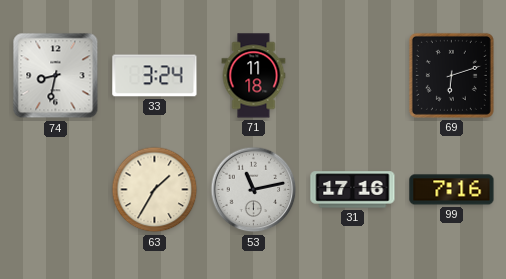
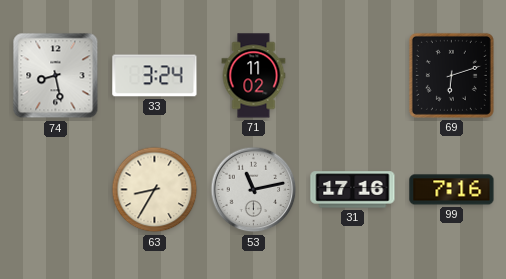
74: 8:32 -> 8:28 (56, 76)
71: 11:18 -> 11:02 (254, 76)
63: 1:35 -> 8:35 (155, 190)
